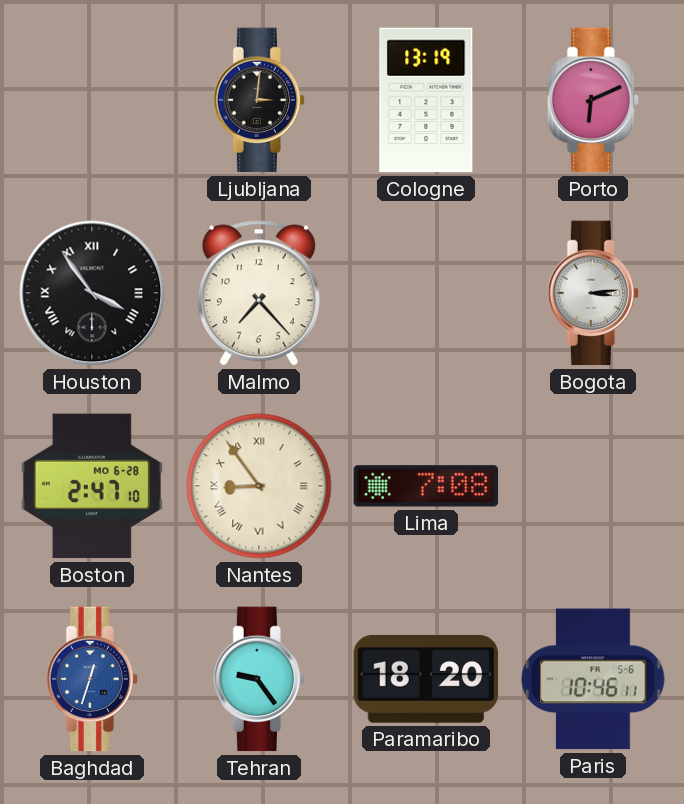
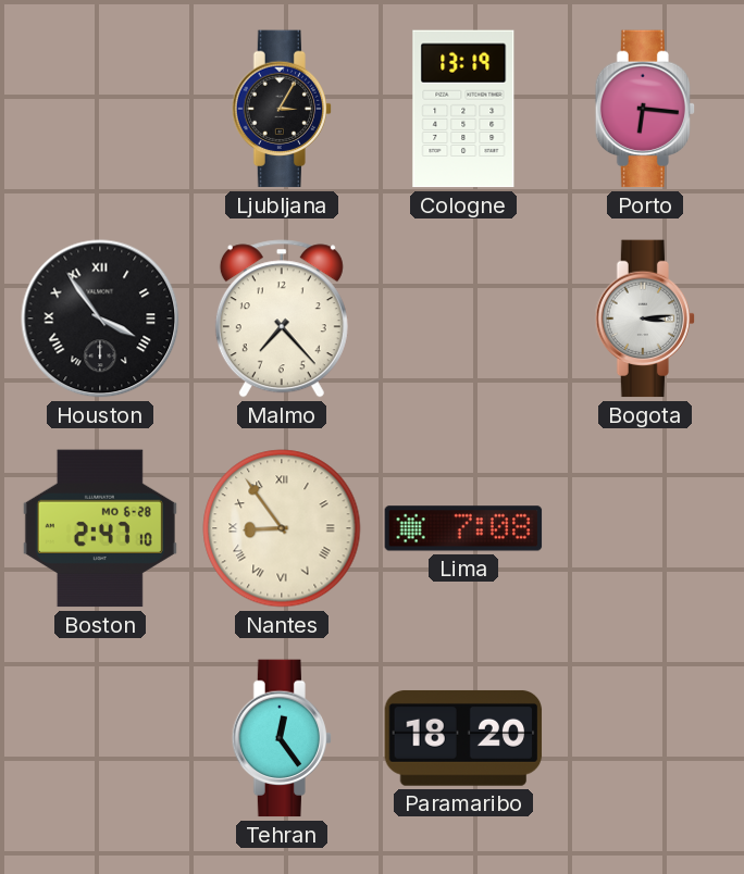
Ljubljana: 3:01 -> 3:05 (282, 109)
Porto: 6:11 -> 6:16 (645, 109)
Baghdad: 12:33 -> none (92, 679)
Tehran: 9:24 -> 12:24 (282, 738)
Paris: 10:46 -> none (594, 679)
